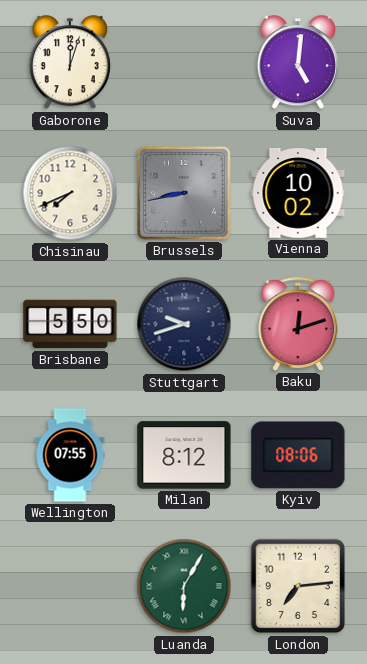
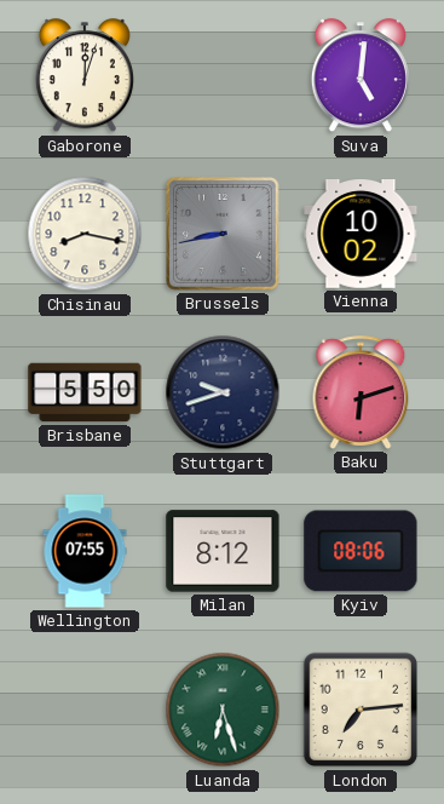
Chisinau: 7:41 -> 8:17 (85, 234)
Baku: 12:12 -> 6:12 (361, 392)
Luanda: 6:05 -> 6:27 (223, 710)
